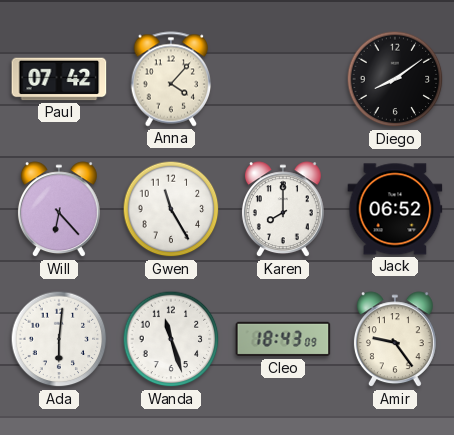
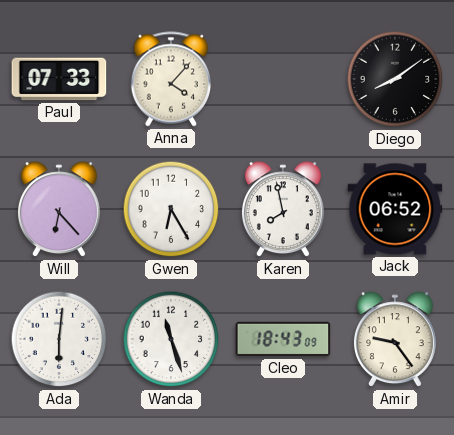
Paul: 07:42 -> 07:33 (59, 79)
Gwen: 11:25 -> 6:25 (171, 209)
Karen: 8:00 -> 7:58 (283, 210)
